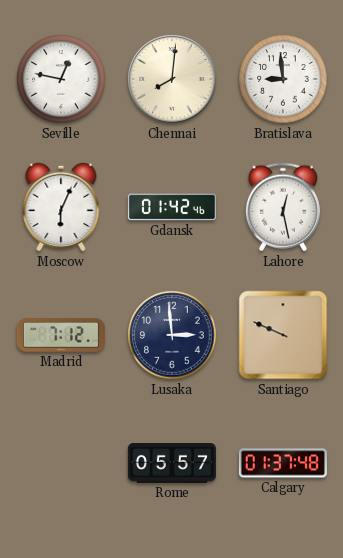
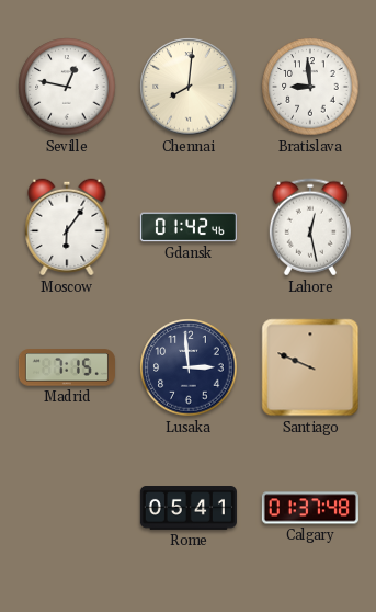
Moscow: 6:04 -> 6:06 (67, 227)
Madrid: 7:12 -> 7:15 (67, 367)
Rome: 05:57 -> 05:41 (189, 509)
